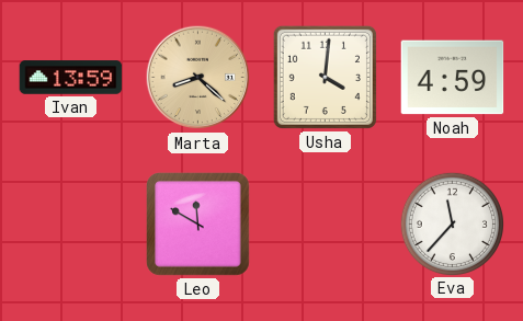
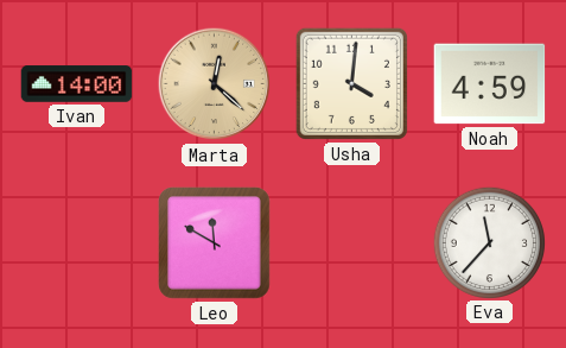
Ivan: 13:59 -> 14:00 (77, 84)
Marta: 8:22 -> 12:22 (215, 84)
